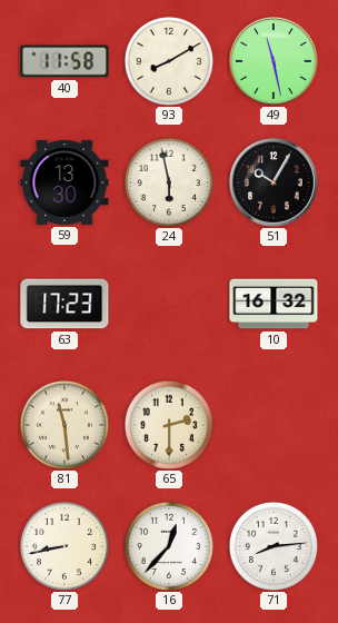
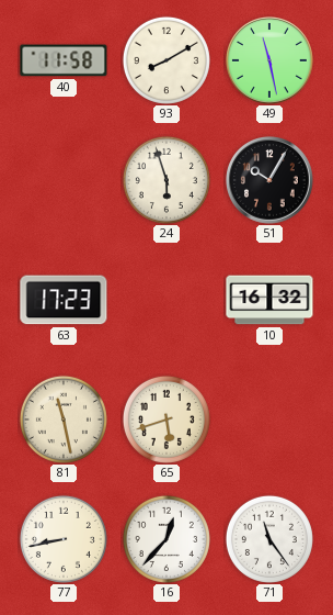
59: 13:30 -> none (64, 182)
24: 5:58 -> 5:57 (166, 180)
81: 11:29 -> 11:28 (64, 420)
65: 2:30 -> 5:42 (166, 420)
71: 8:14 -> 11:24 (269, 539)
